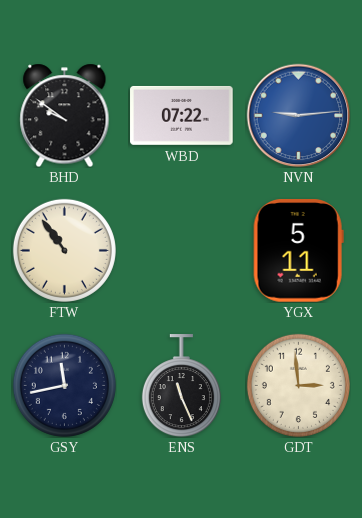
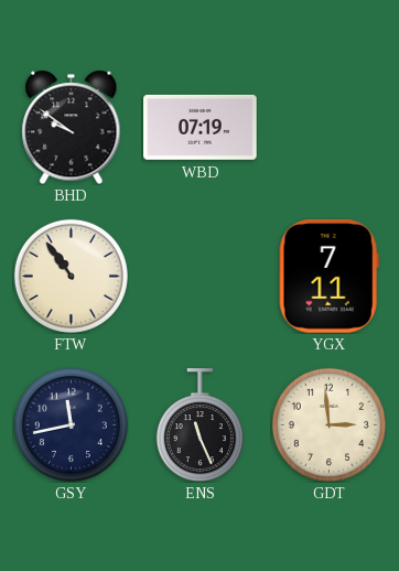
WBD: 07:22 -> 07:19 (201, 127)
NVN: 9:14 -> none (298, 115)
YGX: 5:11 -> 7:11 (328, 277)
